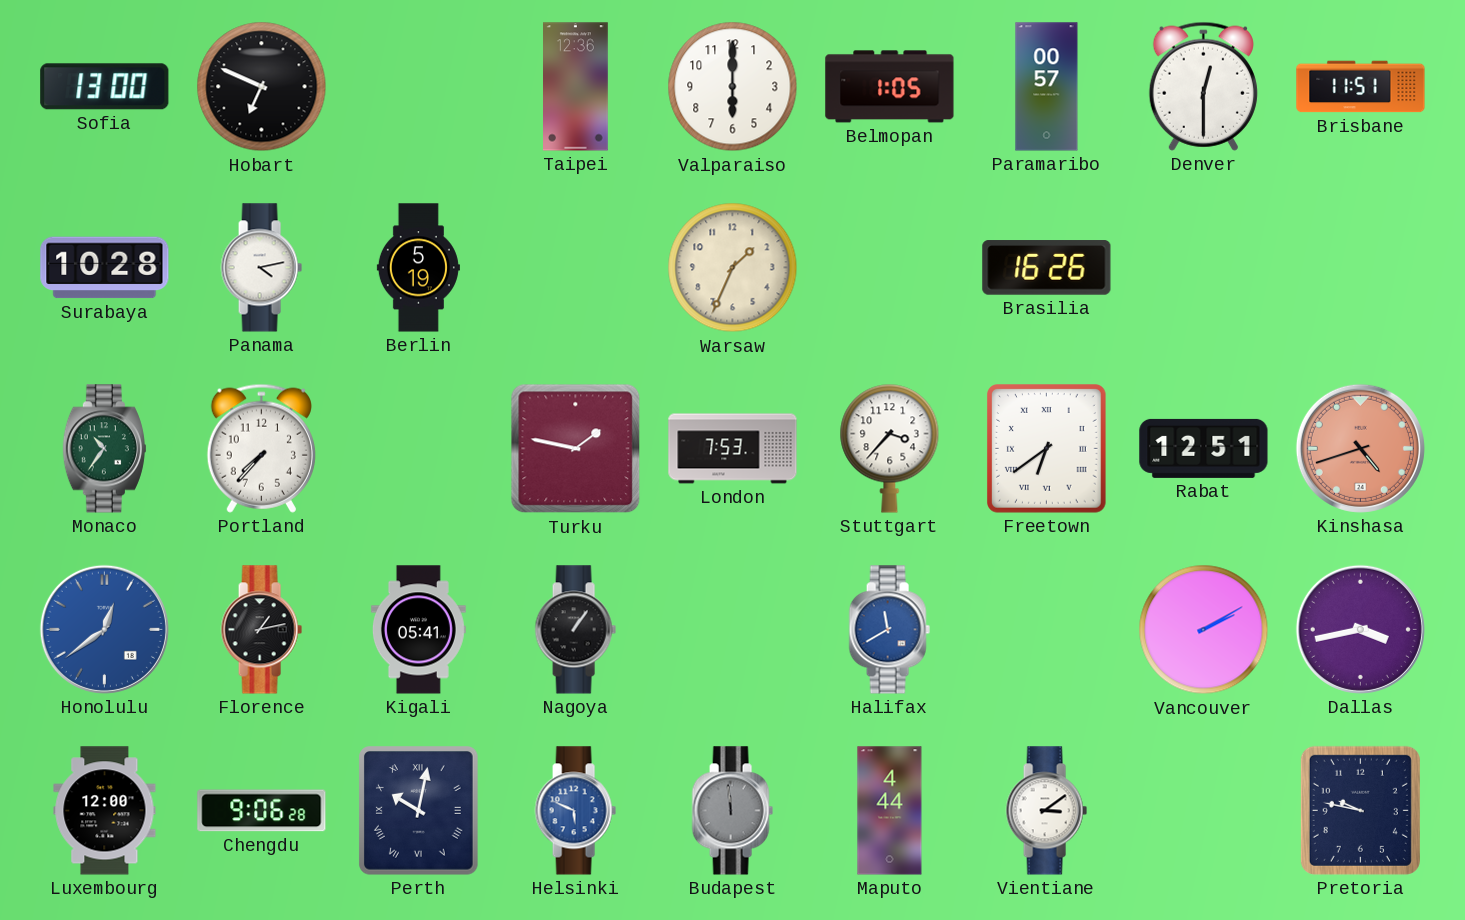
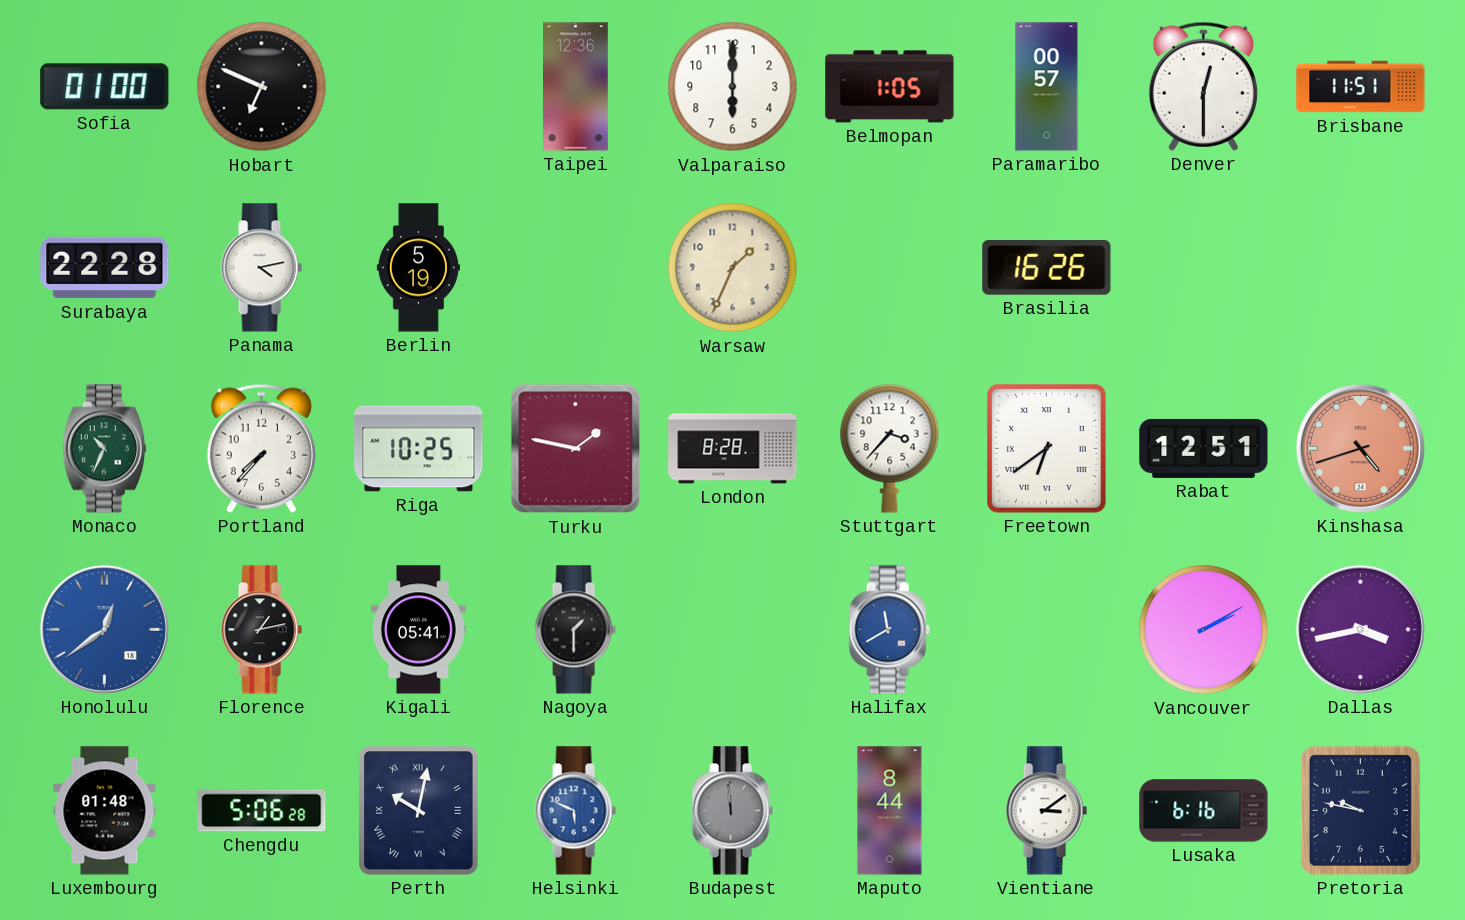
Sofia: 13:00 -> 01:00 (105, 87)
Surabaya: 10:28 -> 22:28 (105, 268)
Monaco: 10:36 -> 10:34 (104, 449)
Riga: none -> 10:25 (419, 449)
London: 7:53 -> 8:28 (733, 449)
Nagoya: 1:06 -> 1:30 (575, 630)
Luxembourg: 12:00 -> 01:48 (105, 811)
Chengdu: 9:06 -> 5:06 (262, 811)
Maputo: 4:44 -> 8:44 (890, 811)
Lusaka: none -> 6:16 (1204, 811)
